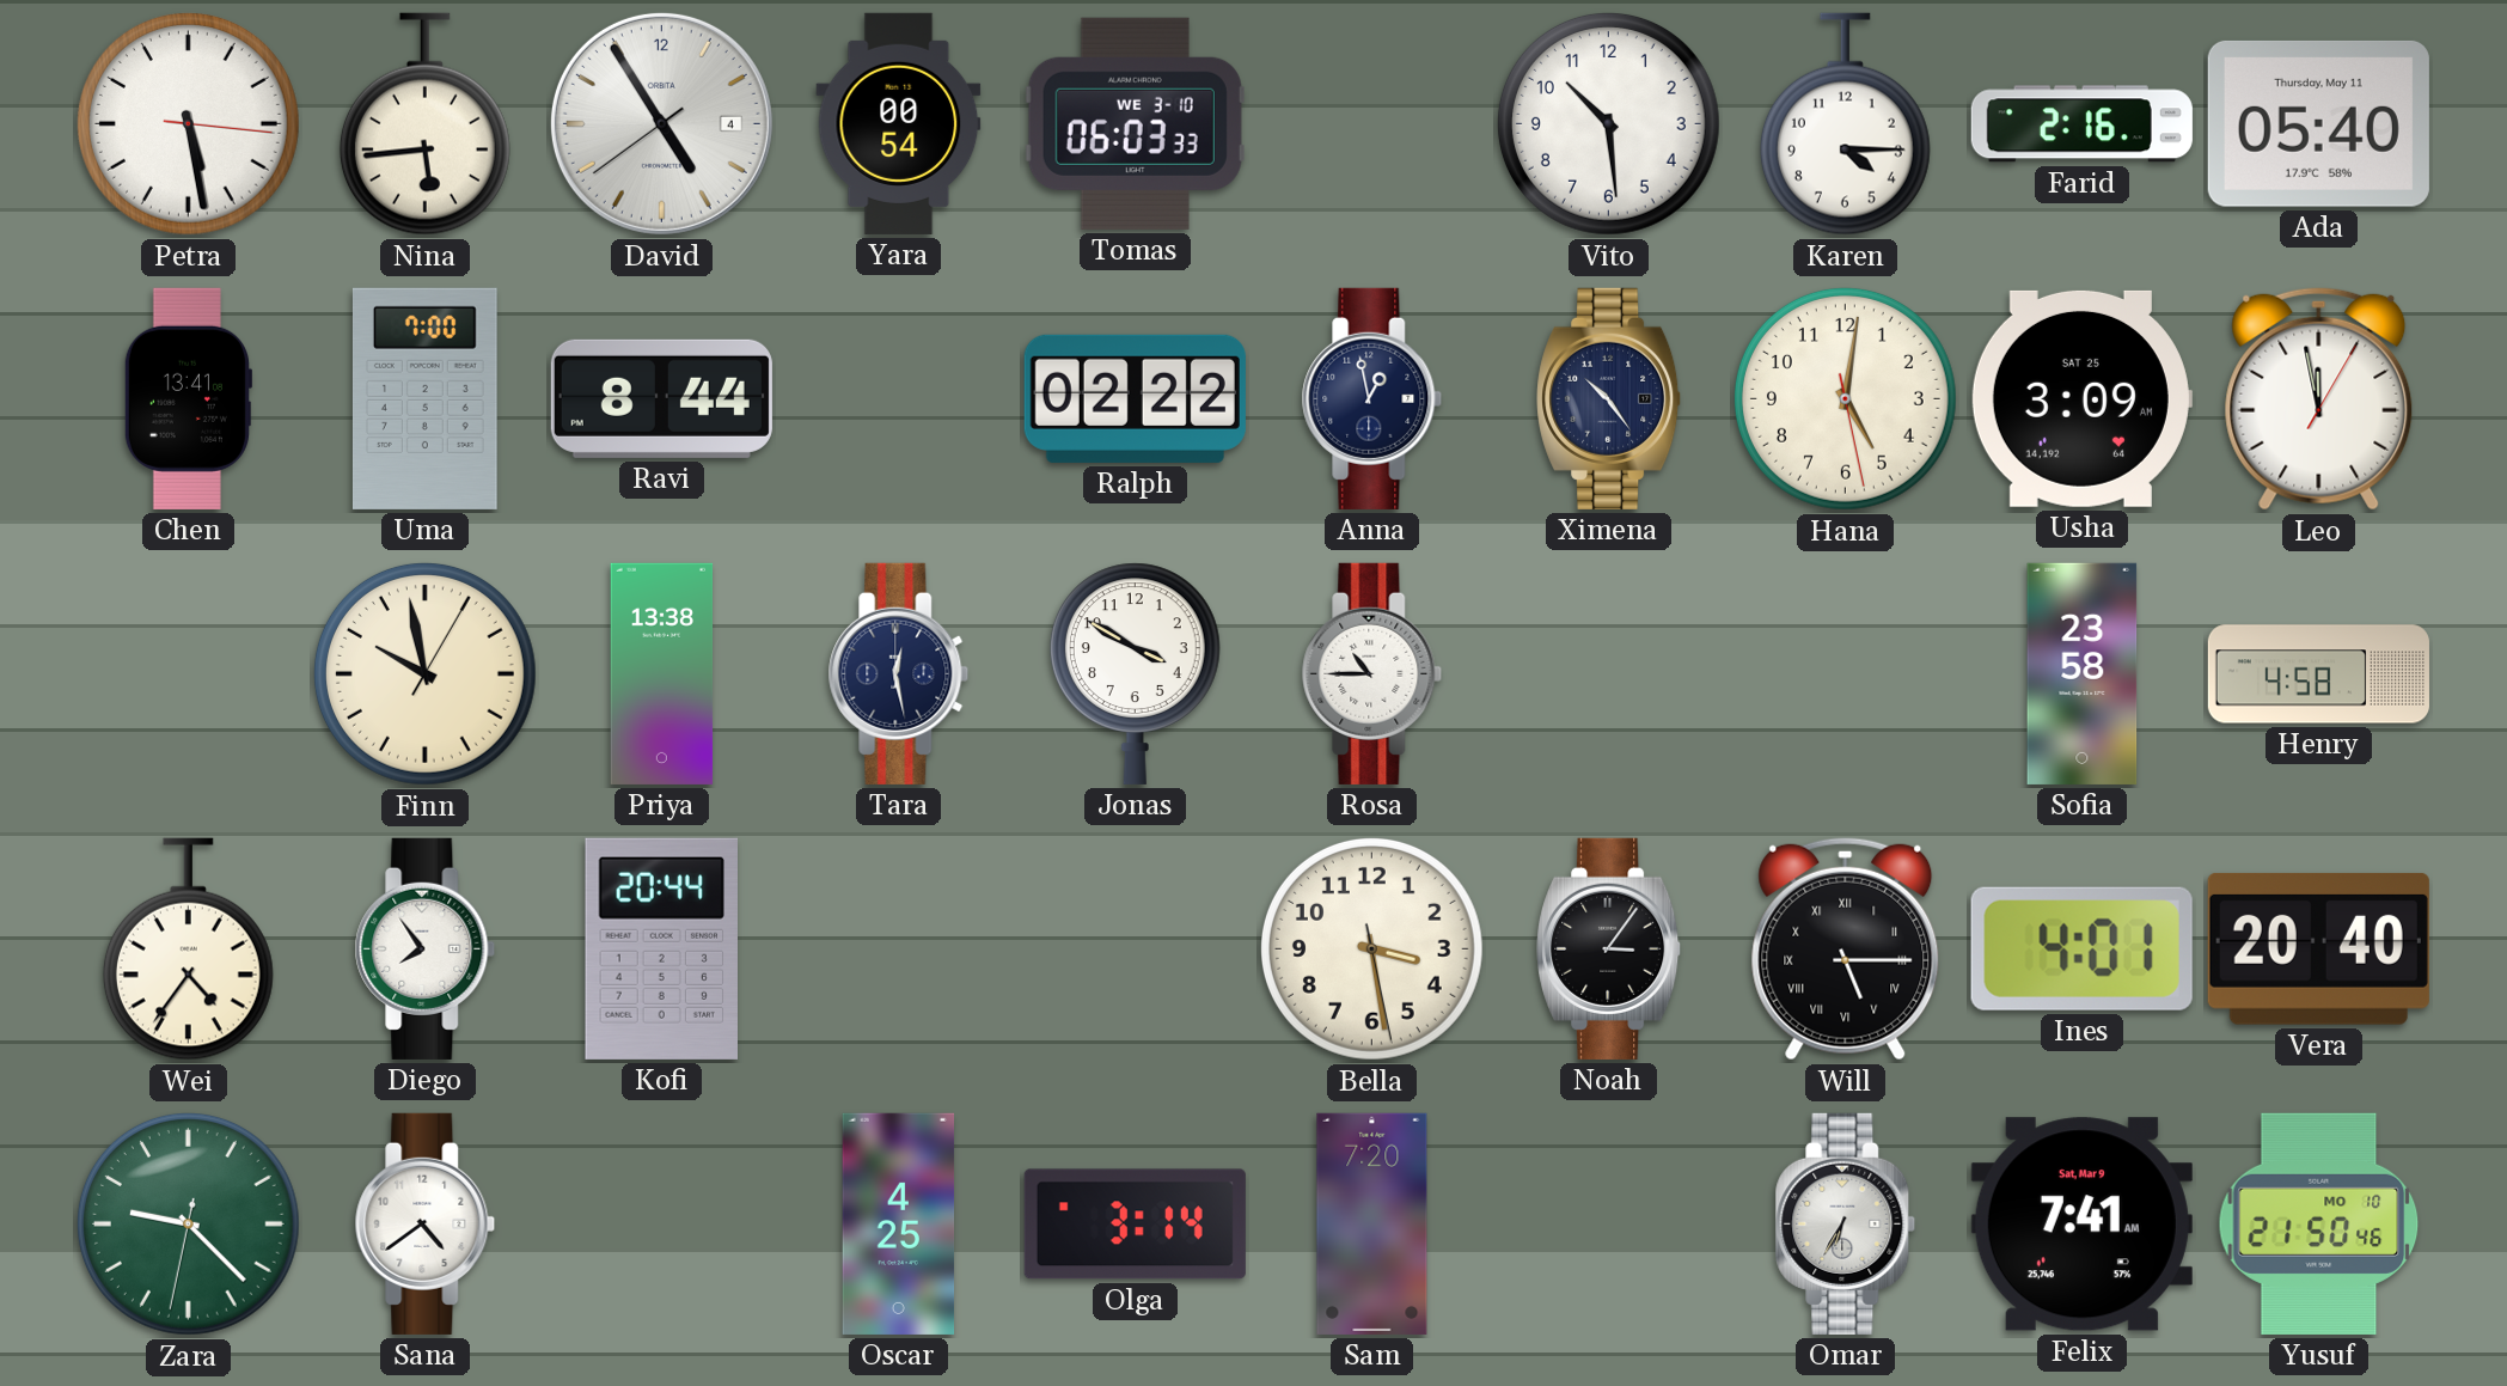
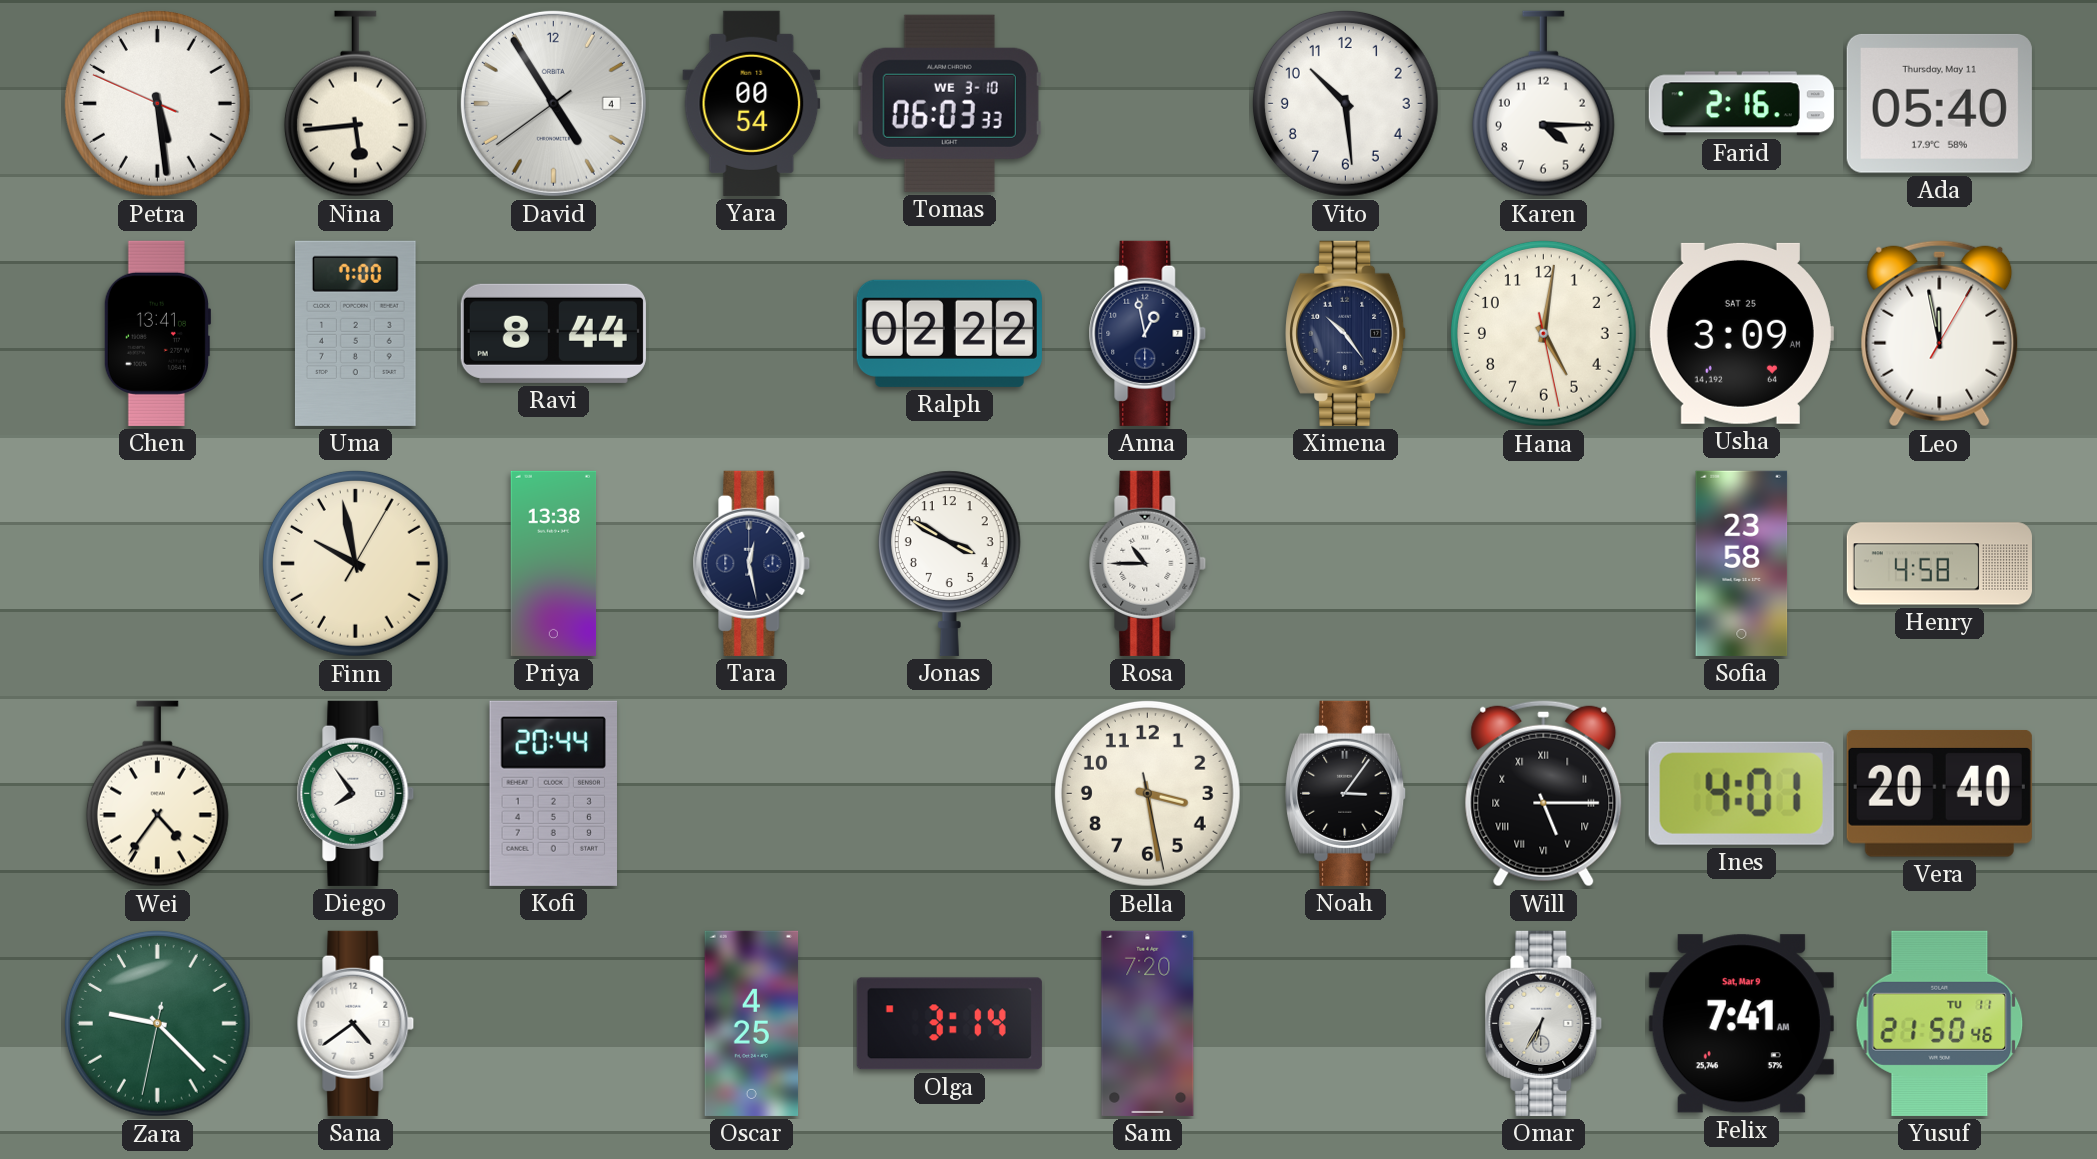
Petra: 5:28:16 -> 5:28:49 (157, 103)
Yusuf date: MO 10 -> TU 11 (1940, 1023)
